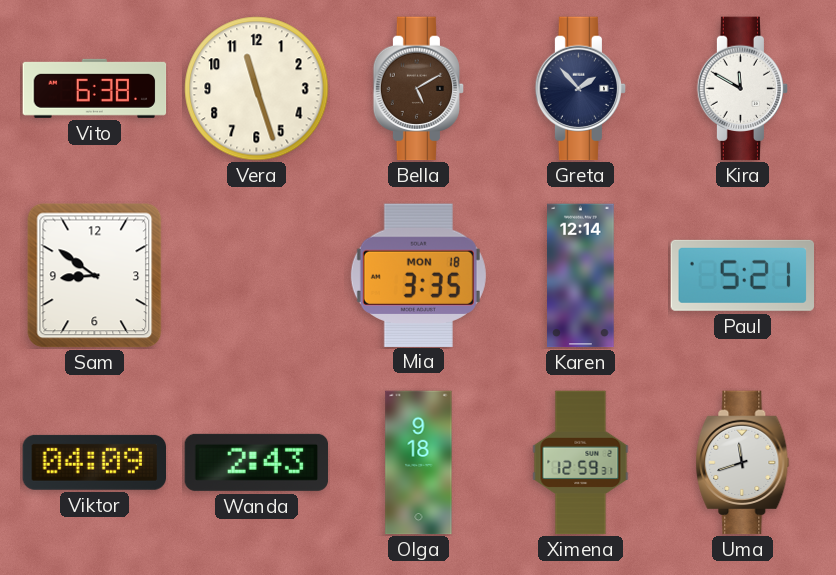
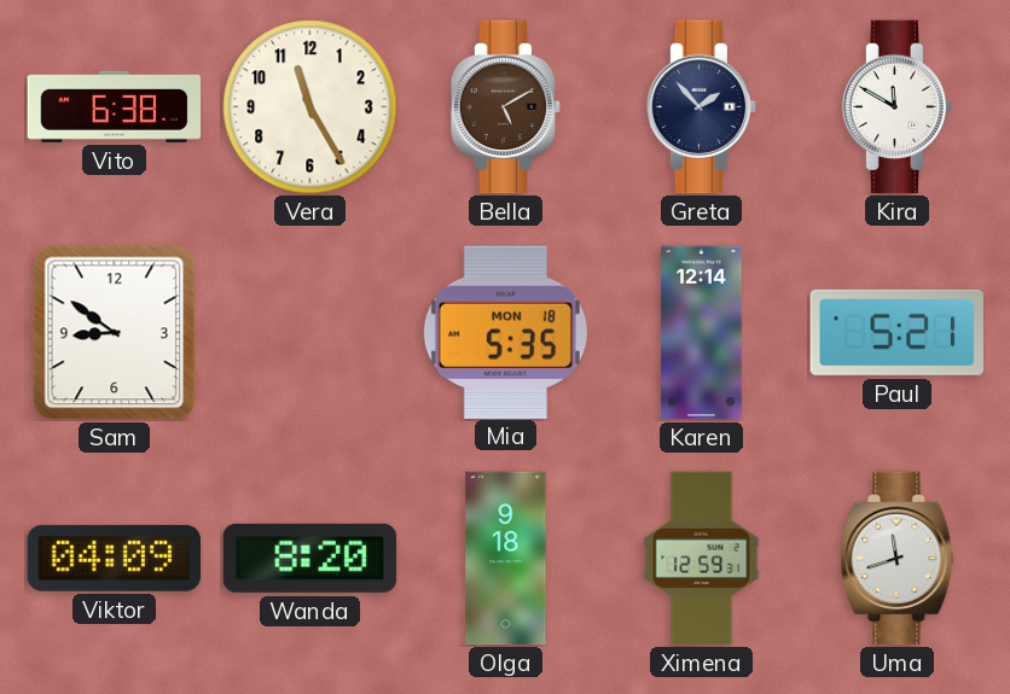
Vera: 11:27 -> 11:25 (310, 107)
Mia: 3:35 -> 5:35 (505, 332)
Wanda: 2:43 -> 8:20 (310, 558)
